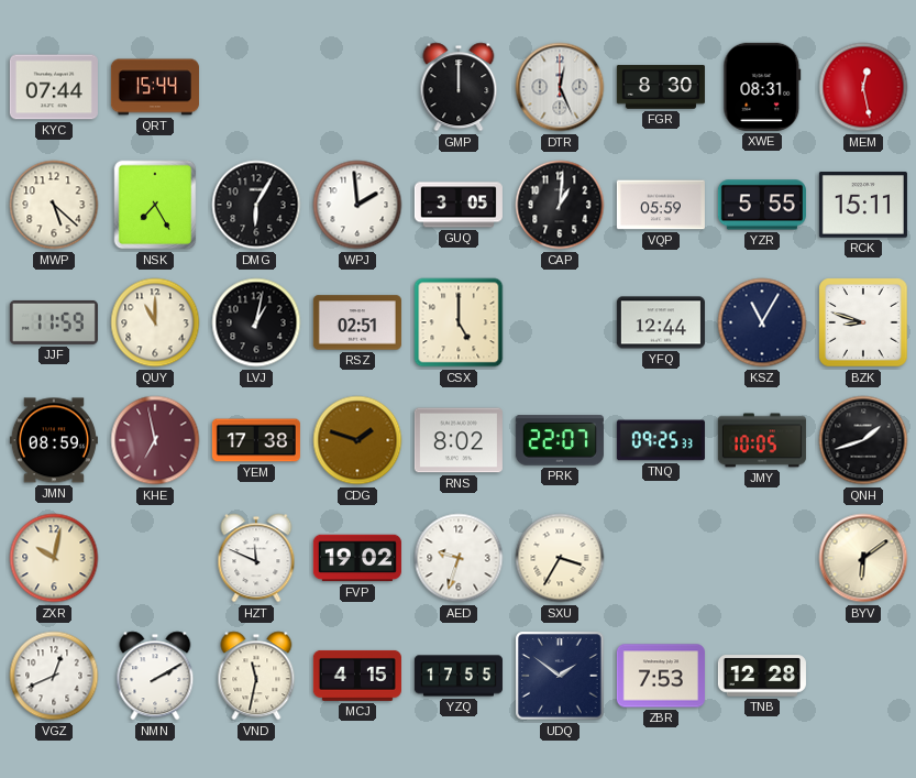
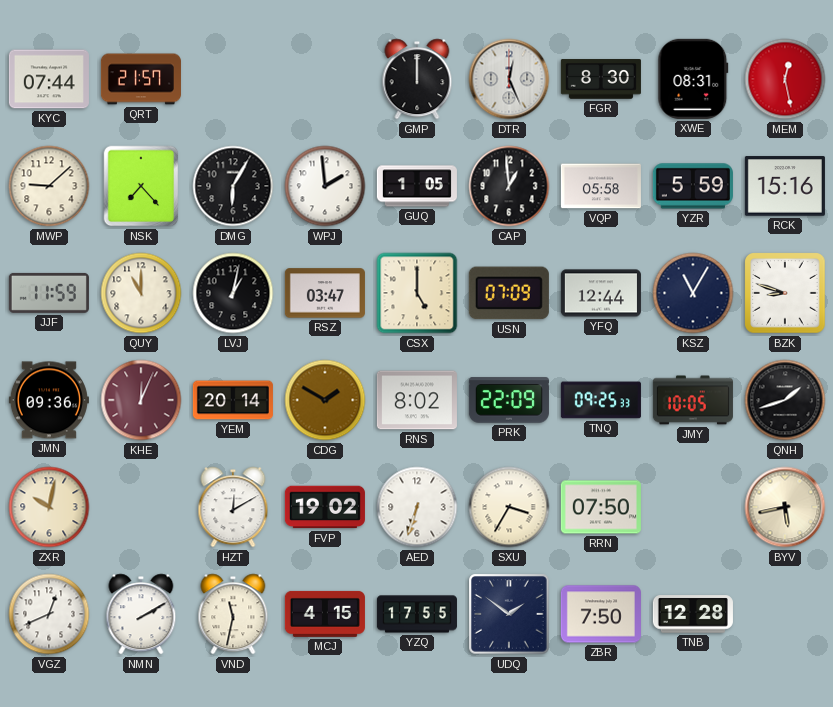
QRT: 15:44 -> 21:57 (141, 79)
MWP: 5:22 -> 9:08 (49, 186)
NSK: 7:25 -> 7:23 (141, 186)
GUQ: 3:05 -> 1:05 (417, 186)
CAP: 1:01 -> 12:59 (509, 186)
VQP: 05:59 -> 05:58 (601, 186)
YZR: 5:55 -> 5:59 (693, 186)
RCK: 15:11 -> 15:16 (785, 186)
RSZ: 02:51 -> 03:47 (325, 293)
USN: none -> 07:09 (509, 293)
JMN: 08:59 -> 09:36 (49, 400)
KHE: 6:58 -> 12:04 (141, 400)
YEM: 17:38 -> 20:14 (233, 400)
CDG: 1:48 -> 1:50 (325, 400)
PRK: 22:07 -> 22:09 (509, 400)
HZT: 11:49 -> 12:10 (233, 507)
AED: 9:33 -> 6:33 (417, 507)
RRN: none -> 07:50 (601, 507)
BYV: 6:09 -> 5:43 (785, 507)
ZBR: 7:53 -> 7:50 (601, 614)
